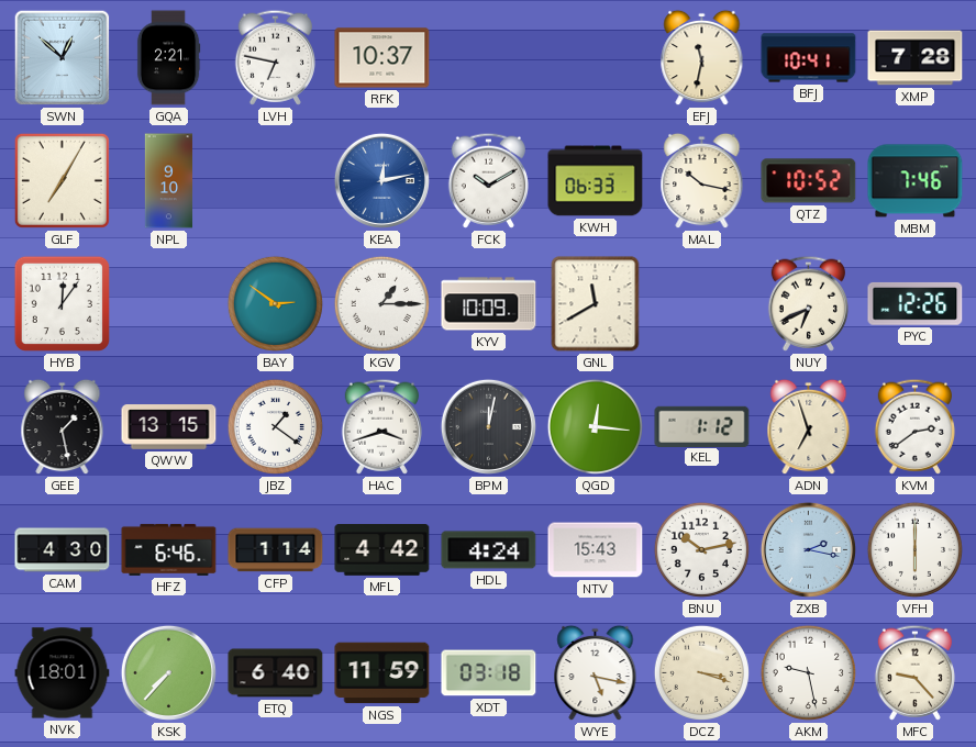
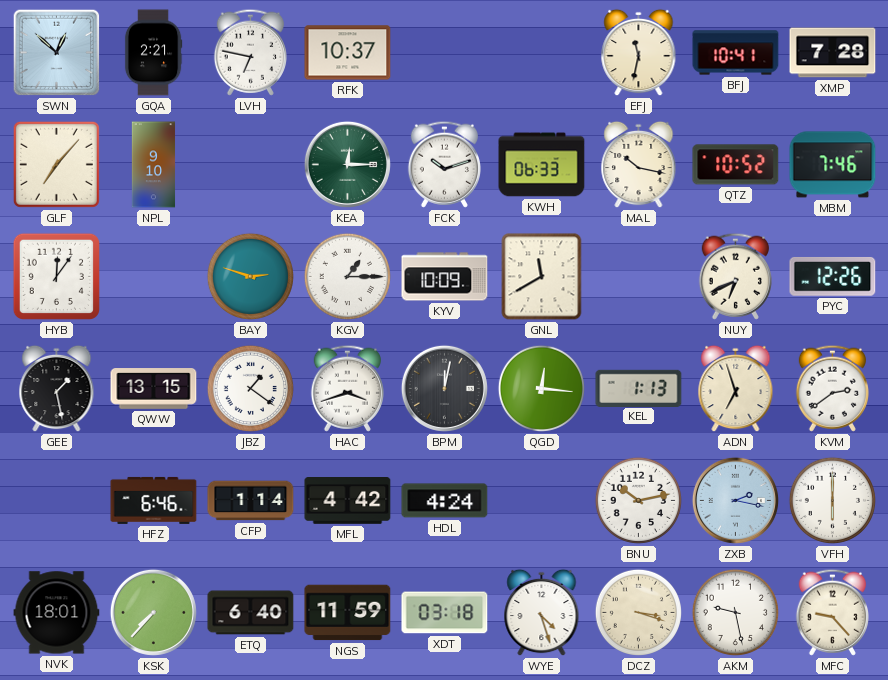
GLF: 7:05 -> 7:07 (56, 164)
KEA: 12:13 -> 12:15 (347, 164)
KEA dial: blue -> green (347, 164)
FCK: 10:10 -> 10:12 (444, 164)
BAY: 2:51 -> 2:48 (250, 276)
KEL: 1:12 -> 1:13 (639, 388)
CAM: 4:30 -> none (63, 550)
NTV: 15:43 -> none (596, 550)
WYE: 5:17 -> 4:27 (542, 613)
